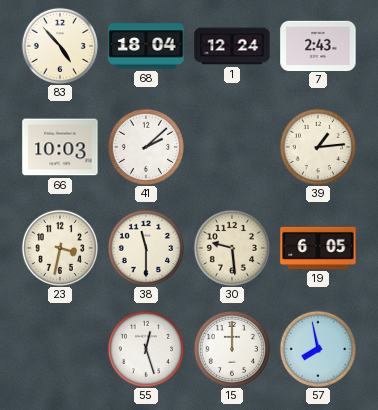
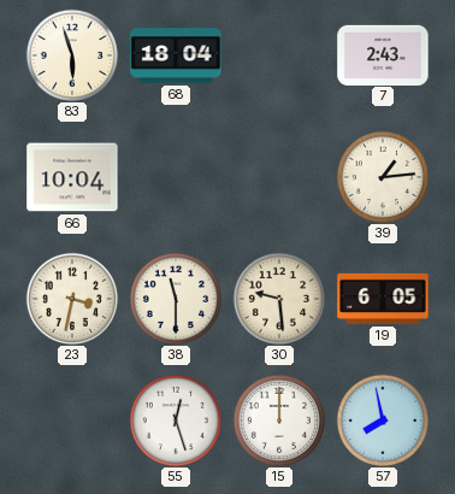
83: 4:53 -> 5:57 (71, 54)
1: 12:24 -> none (232, 46)
66: 10:03 -> 10:04 (72, 177)
41: 2:08 -> none (145, 146)
